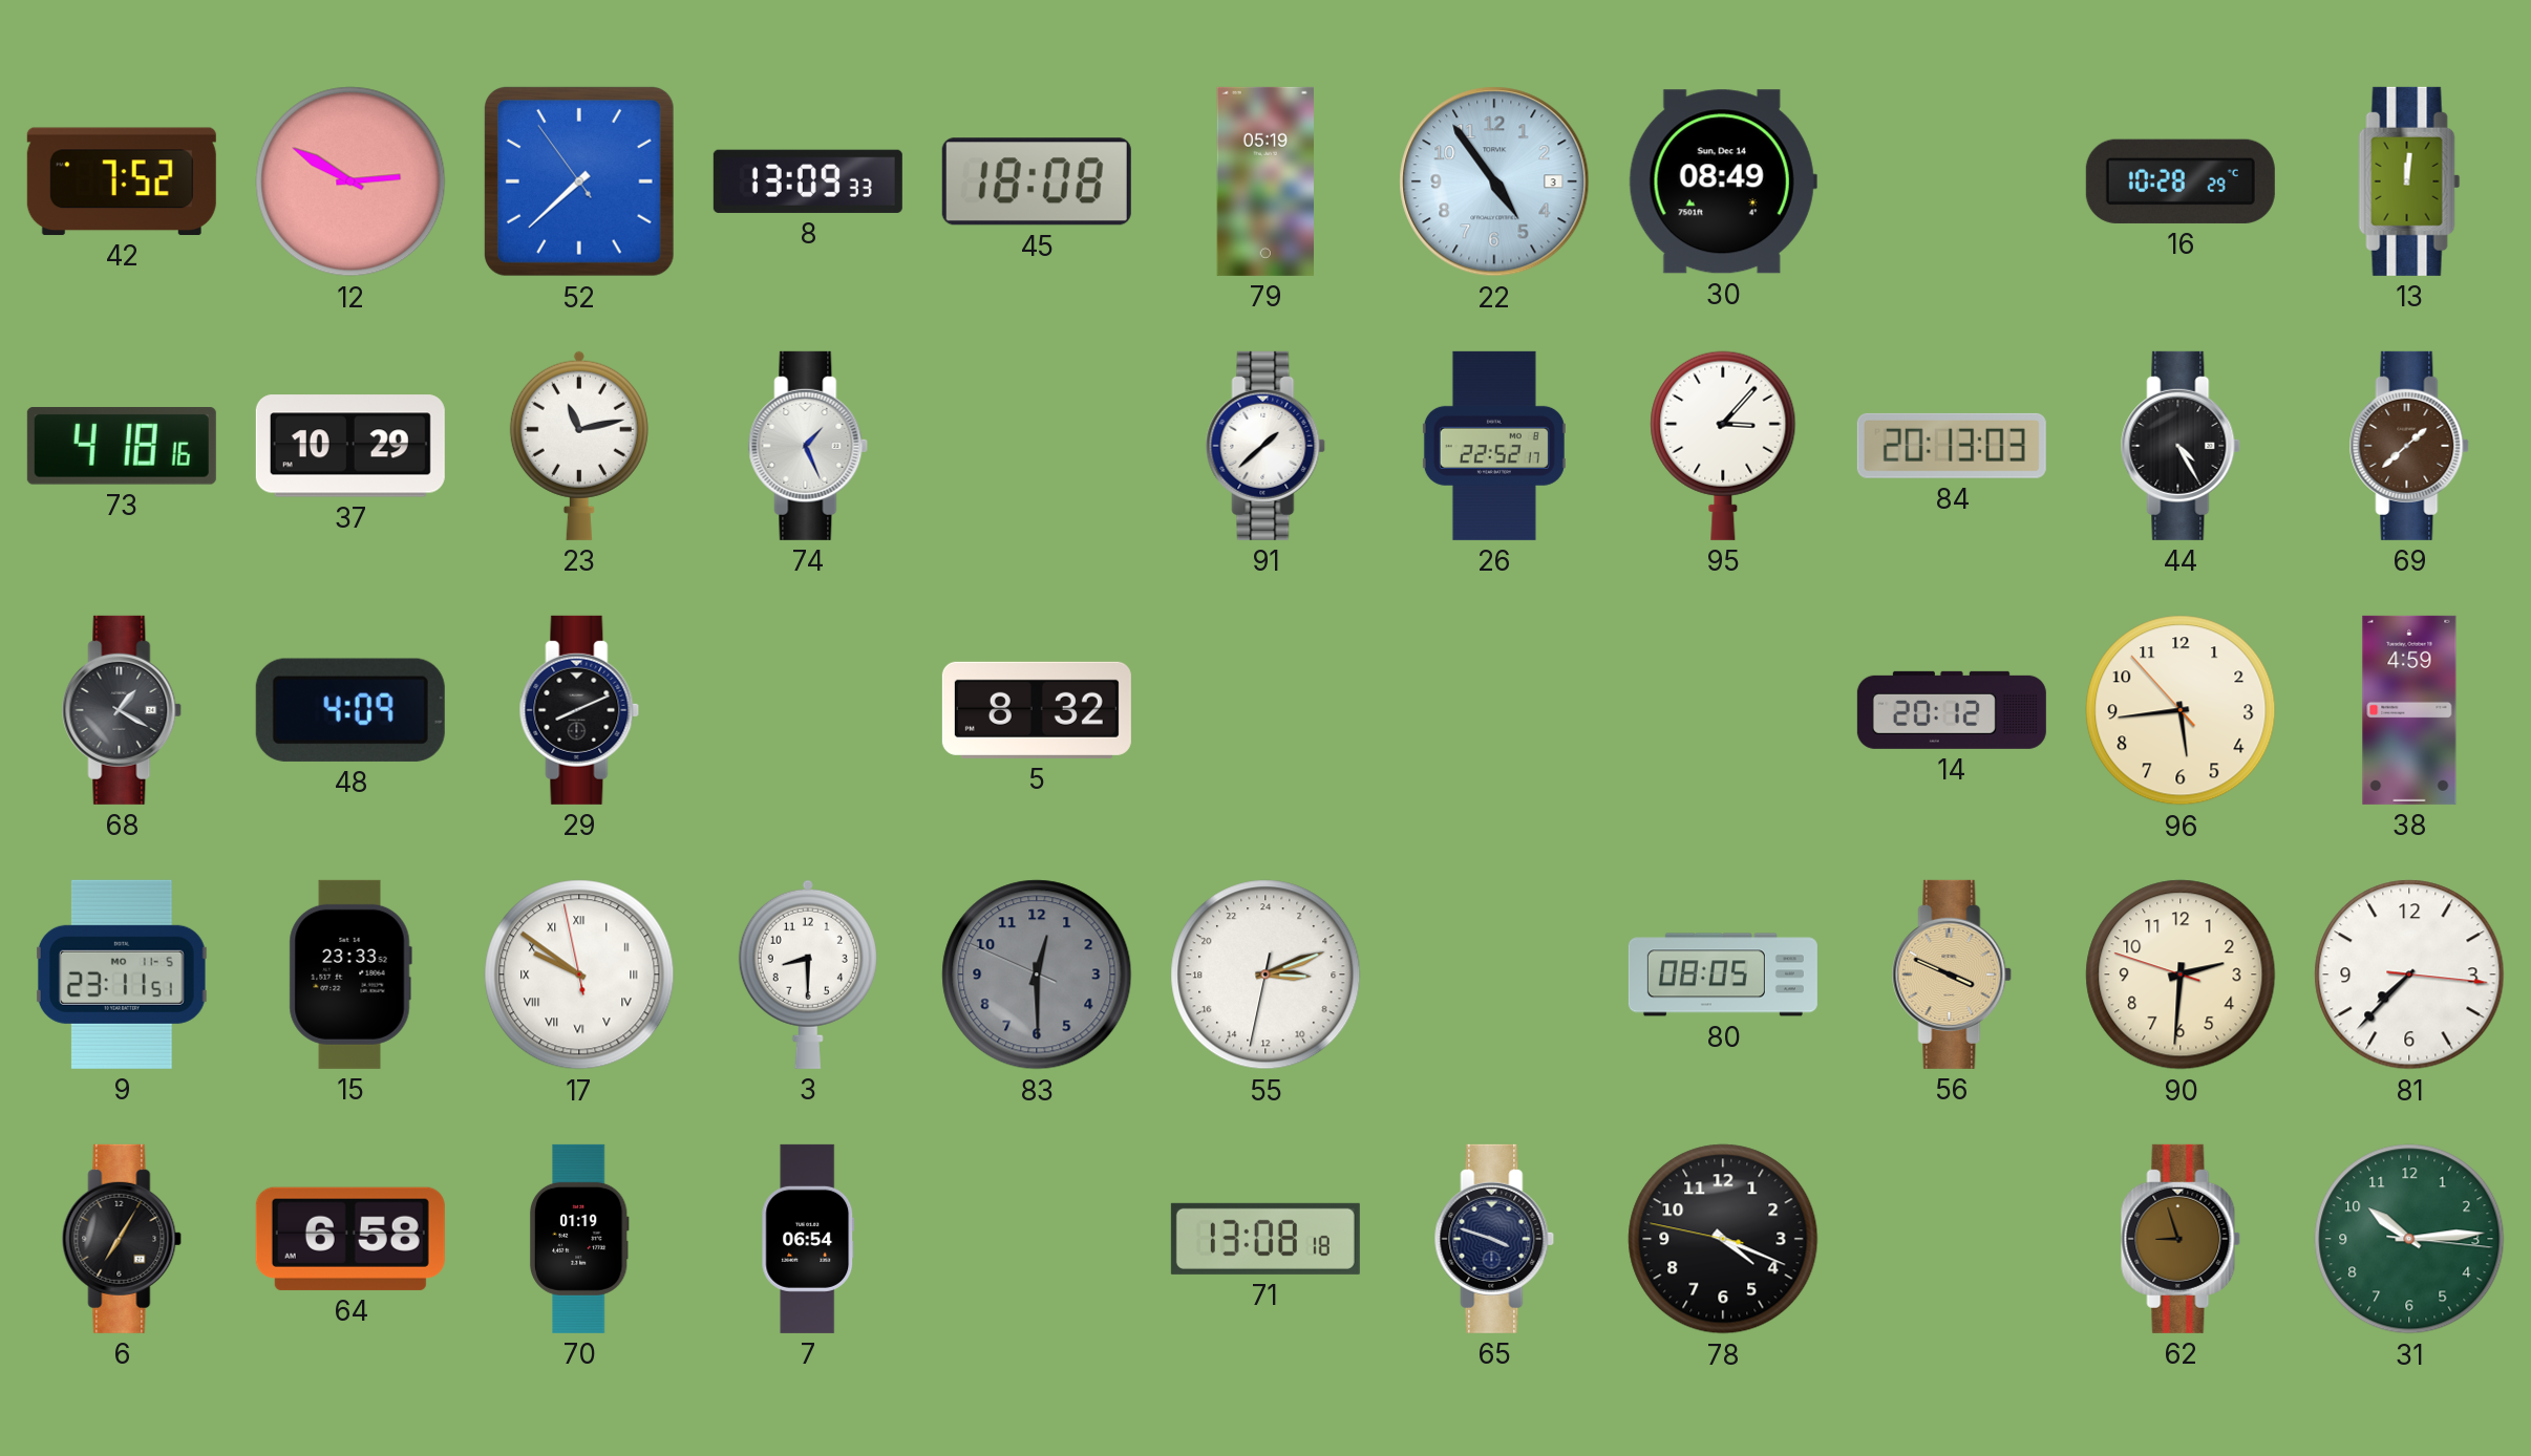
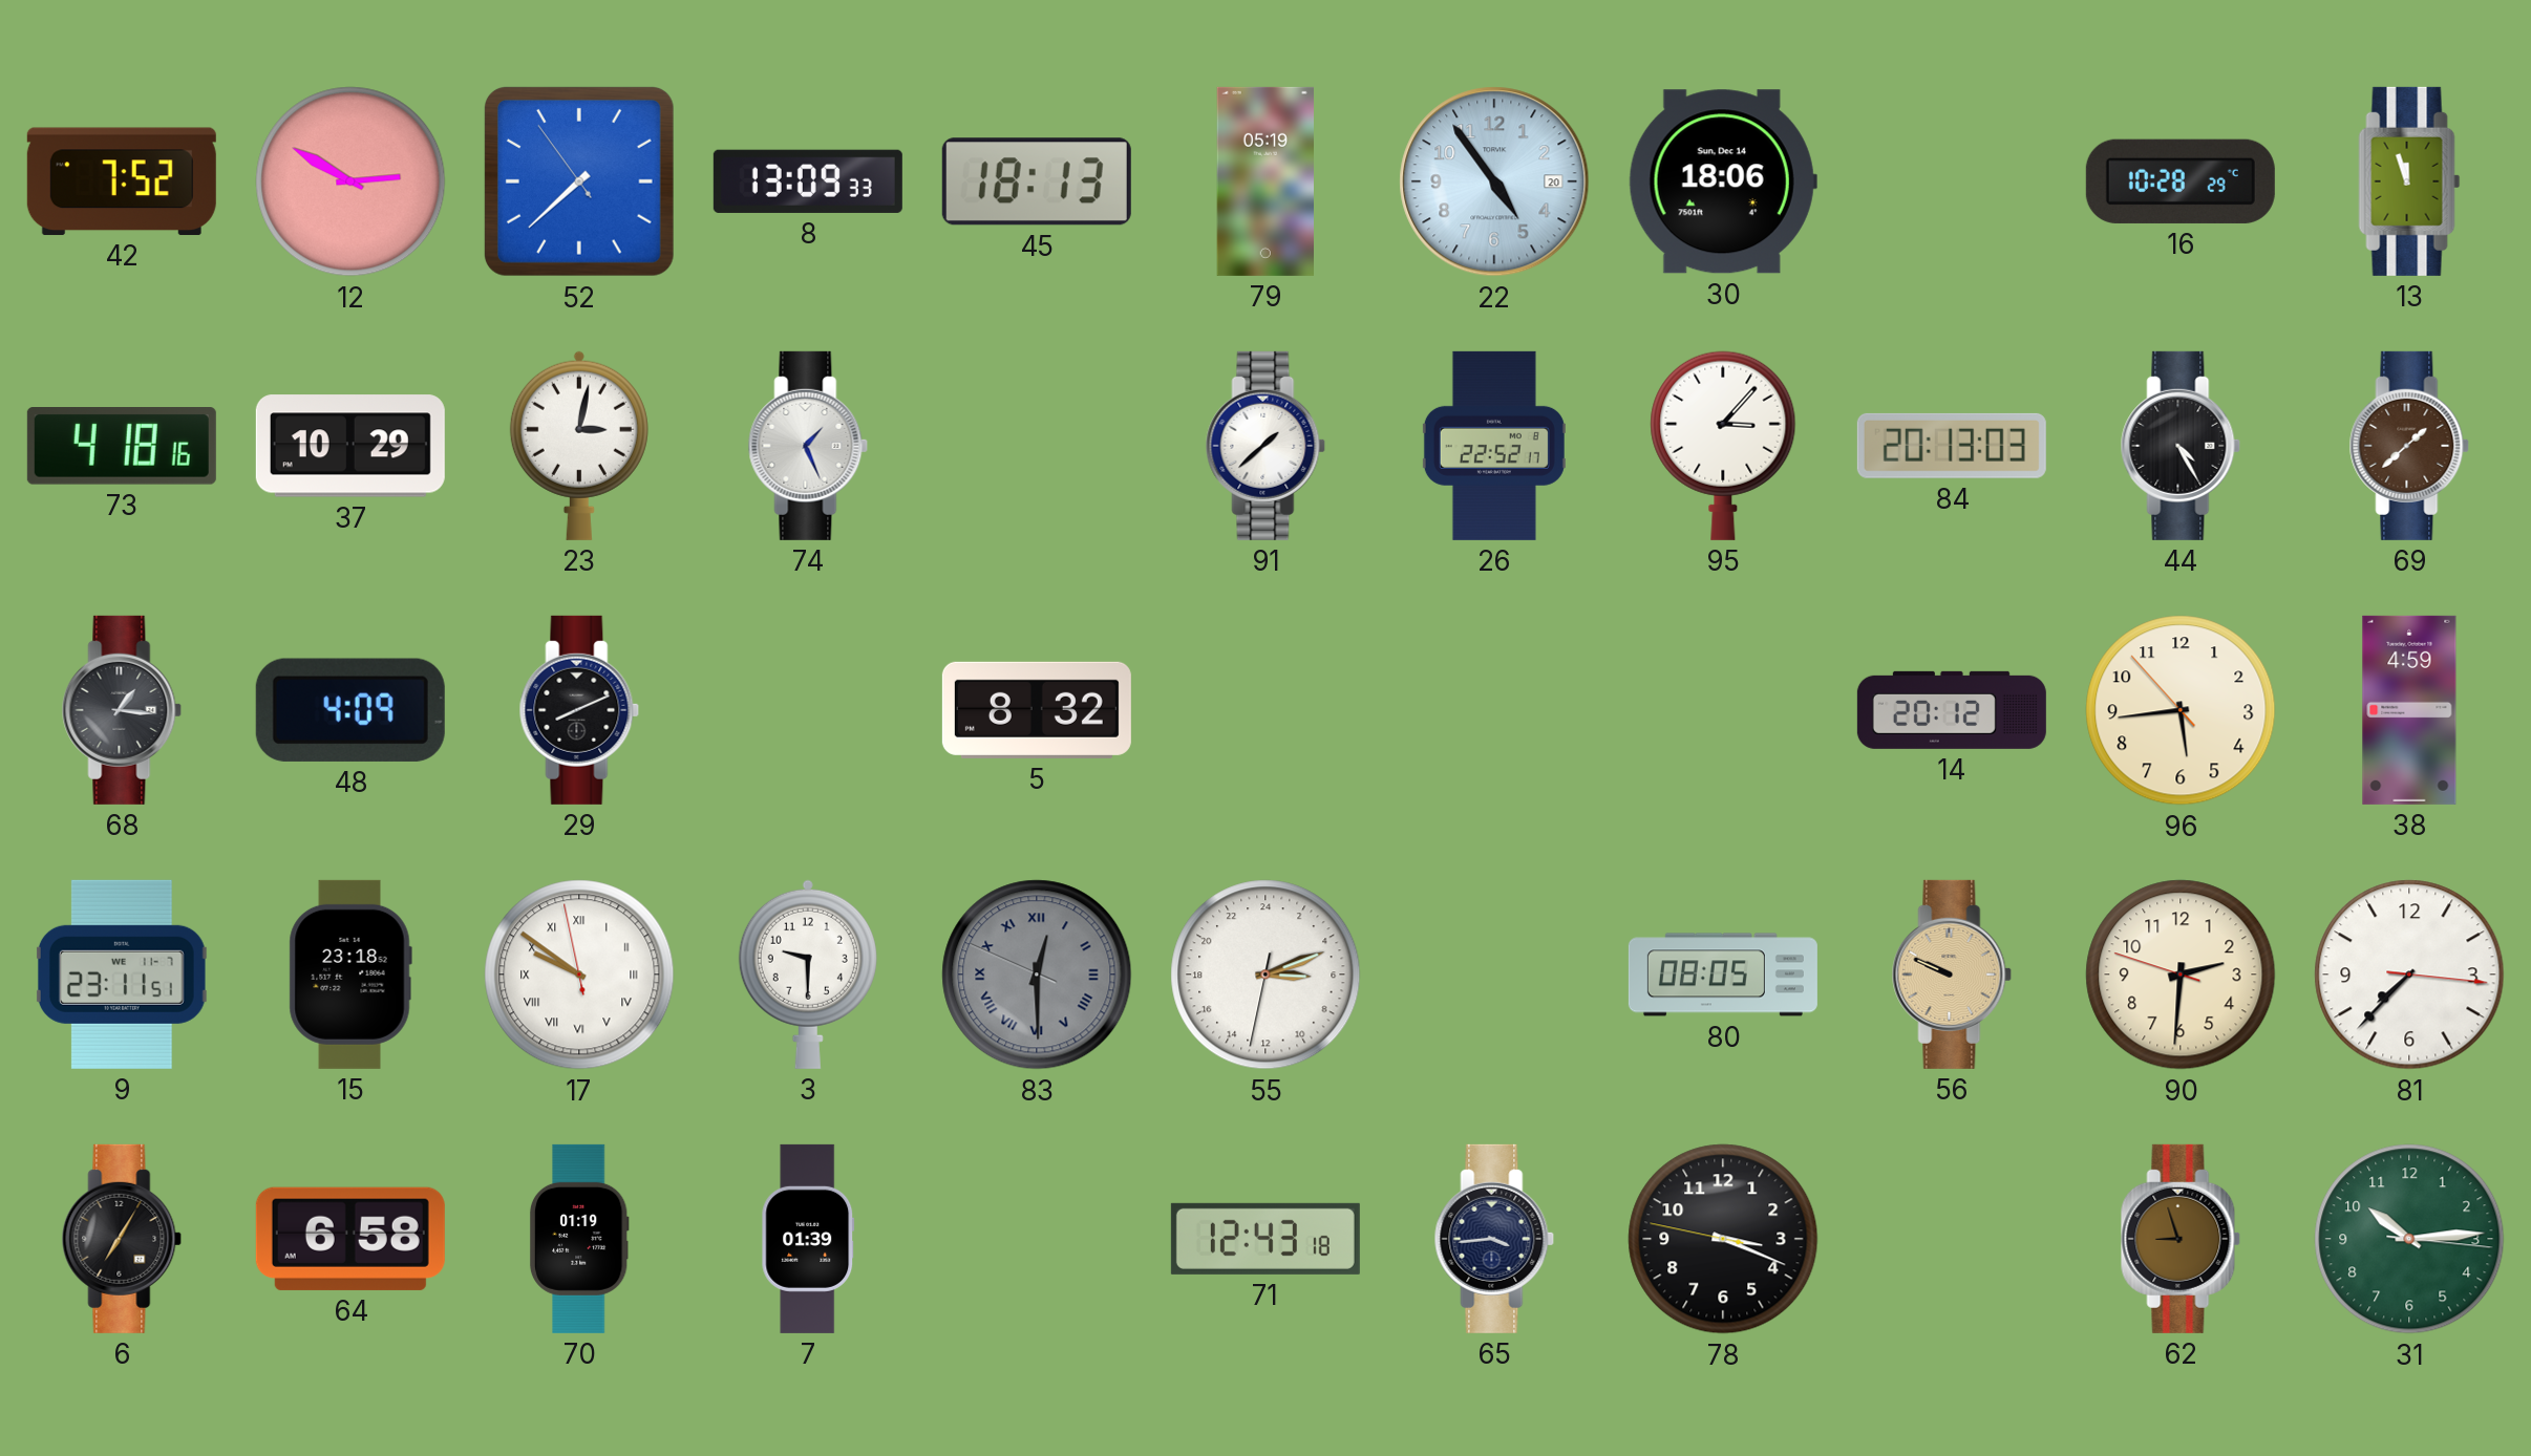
45: 18:08 -> 18:13 (1037, 181)
22 date: 3 -> 20 (1494, 181)
30: 08:49 -> 18:06 (1723, 181)
13: 12:01 -> 11:57 (2409, 181)
23: 11:13 -> 3:02 (579, 446)
68: 1:20 -> 1:16 (122, 710)
9 date: MO 11-5 -> WE 11-7 (122, 975)
15: 23:33 -> 23:18 (350, 975)
3: 8:30 -> 9:30 (808, 975)
83 numerals: Arabic -> Roman (1037, 975)
56: 3:49 -> 9:49 (1952, 975)
7: 06:54 -> 01:39 (808, 1239)
71: 13:08 -> 12:43 (1265, 1239)
65: 3:48 -> 3:44 (1494, 1239)
78: 4:18 -> 3:18 (1723, 1239)
